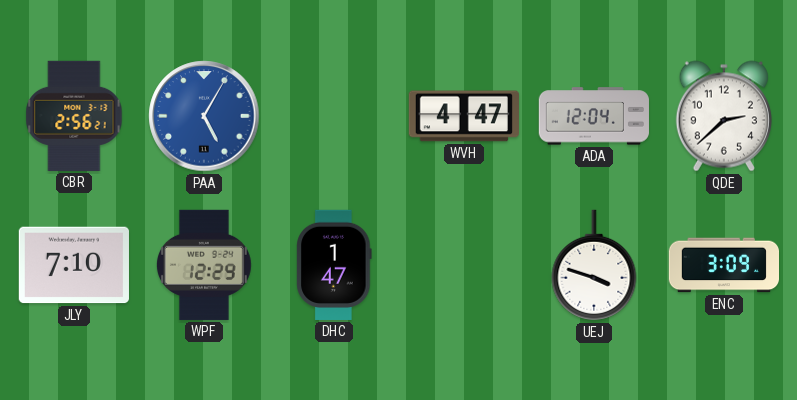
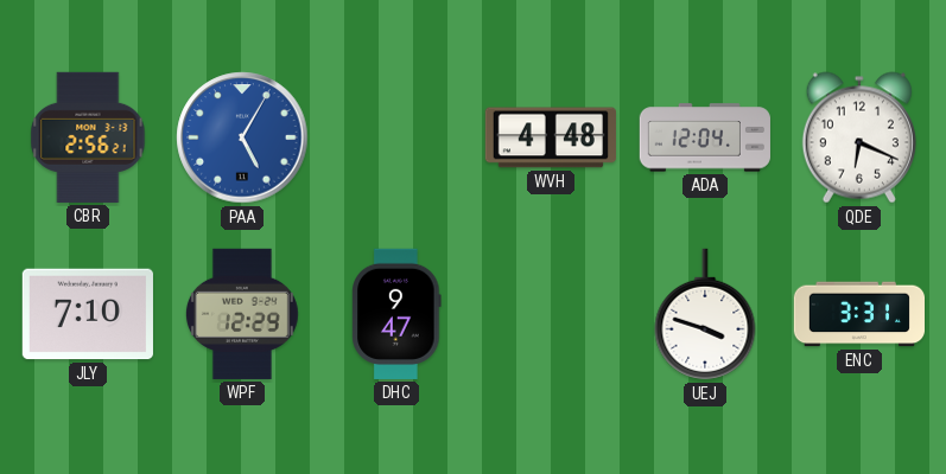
WVH: 4:47 -> 4:48 (551, 137)
QDE: 2:38 -> 6:19 (859, 137)
DHC: 1:47 -> 9:47 (396, 314)
ENC: 3:09 -> 3:31 (858, 314)
